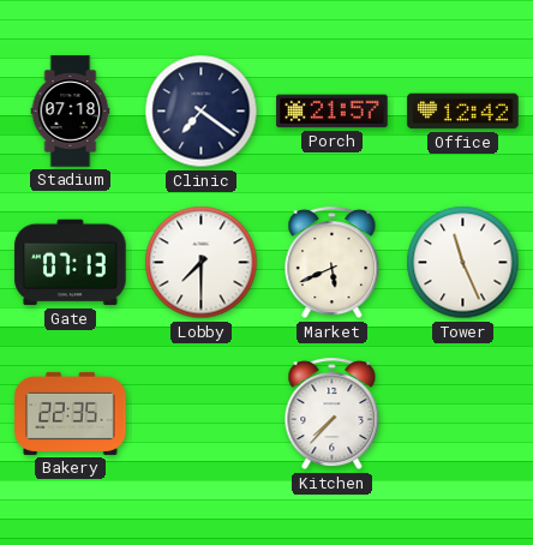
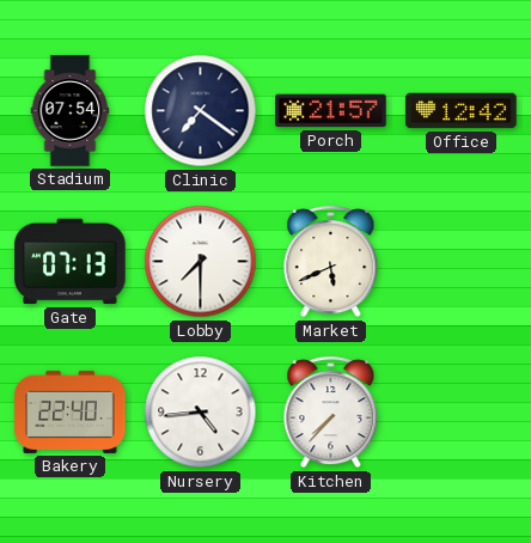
Stadium: 07:18 -> 07:54 (71, 111)
Tower: 11:26 -> none (463, 263)
Bakery: 22:35 -> 22:40 (71, 411)
Nursery: none -> 4:44 (201, 413)
